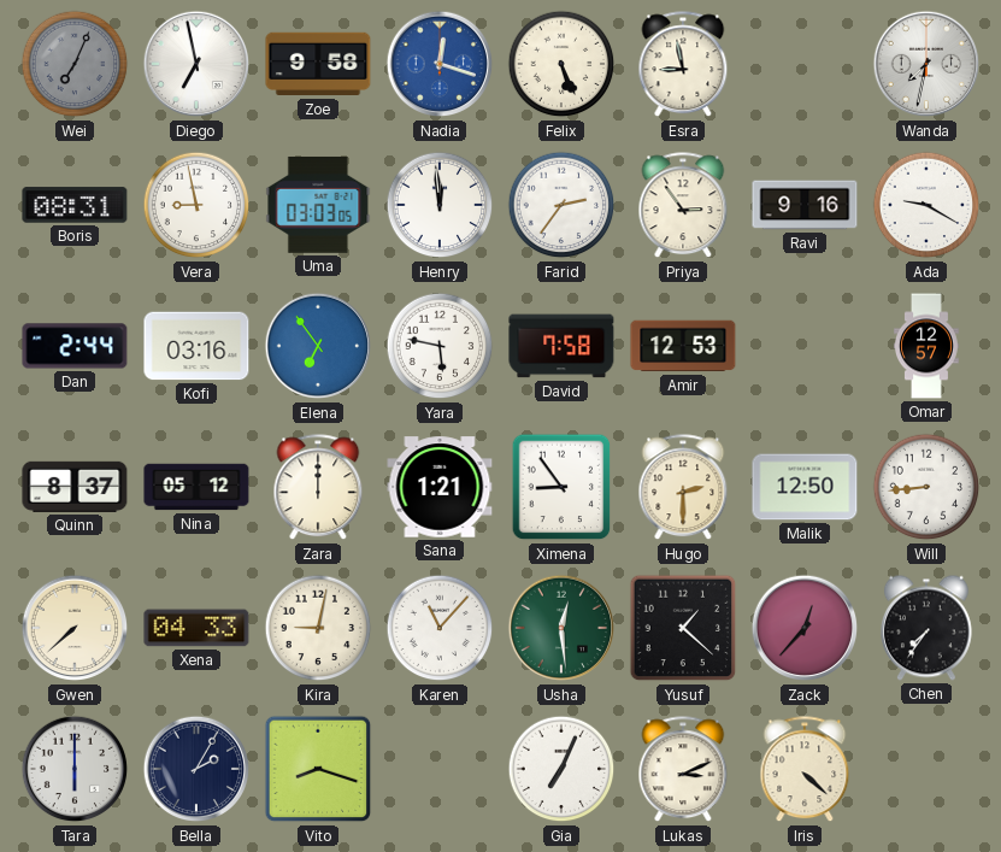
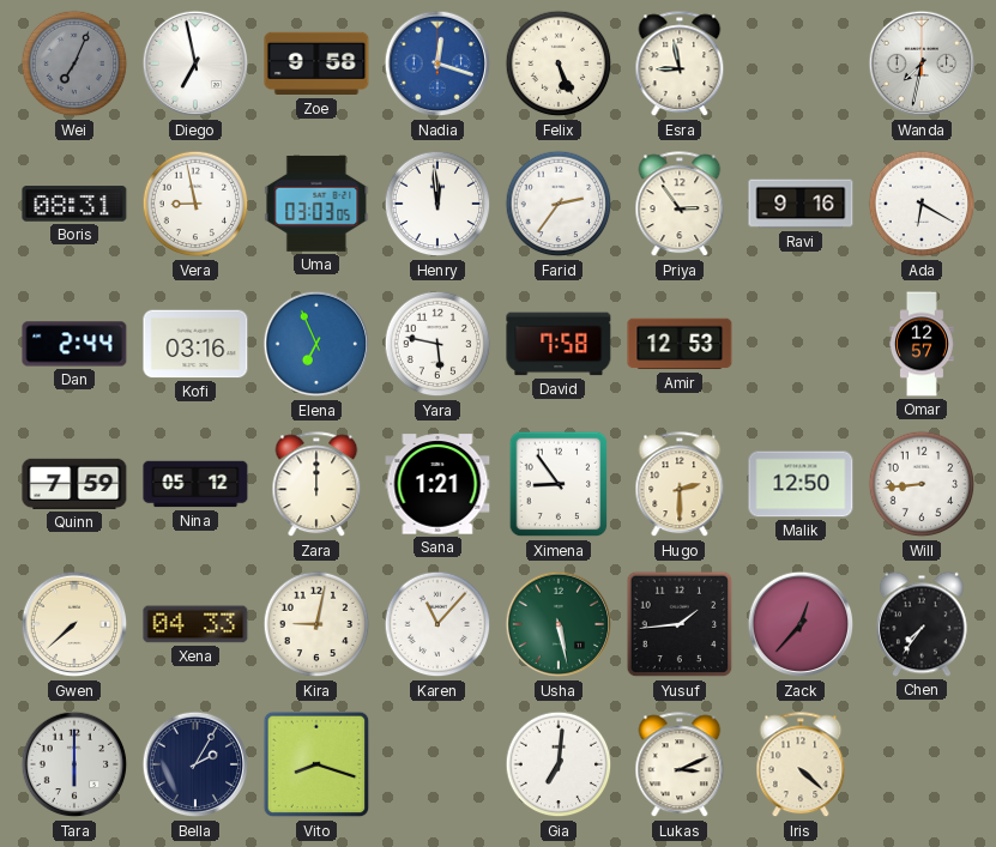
Ada: 9:20 -> 6:20 (922, 204)
Elena: 6:54 -> 6:56 (316, 344)
Quinn: 8:37 -> 7:59 (74, 484)
Usha: 12:29 -> 5:28 (559, 624)
Yusuf: 1:22 -> 1:44 (680, 624)
Gia: 7:04 -> 7:01 (559, 764)
